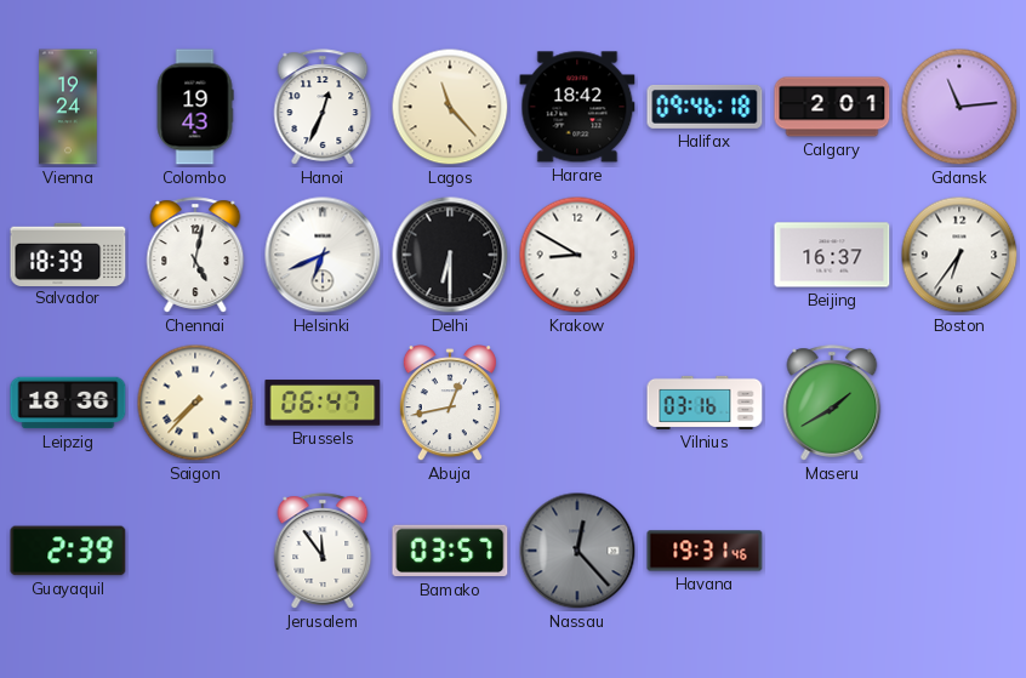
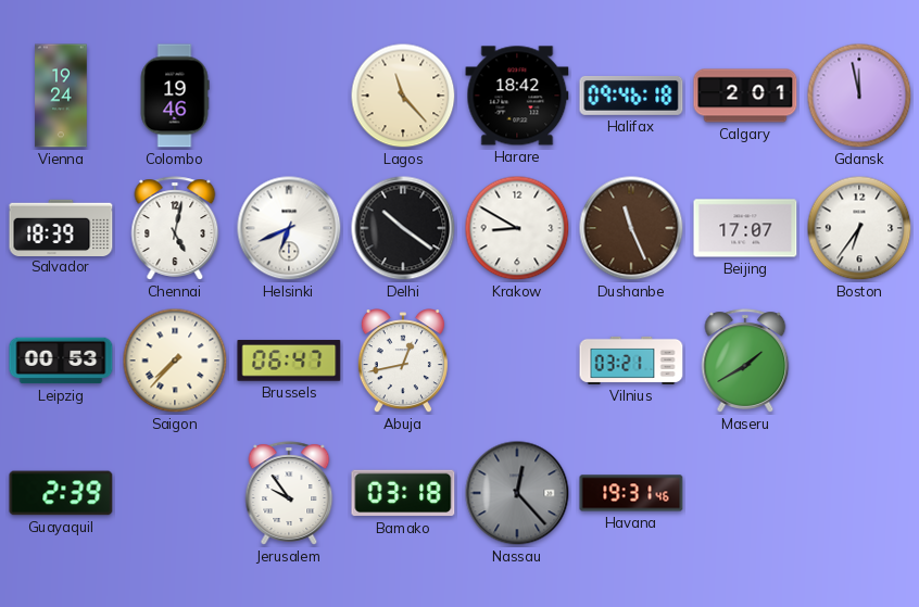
Colombo: 19:43 -> 19:46 (175, 96)
Hanoi: 12:34 -> none (323, 107)
Gdansk: 11:14 -> 11:58 (859, 96)
Delhi: 6:30 -> 10:21 (403, 228)
Dushanbe: none -> 11:26 (631, 228)
Beijing: 16:37 -> 17:07 (745, 228)
Leipzig: 18:36 -> 00:53 (61, 361)
Vilnius: 03:16 -> 03:21 (631, 361)
Jerusalem: 11:54 -> 9:54 (289, 493)
Bamako: 03:57 -> 03:18 (403, 493)
